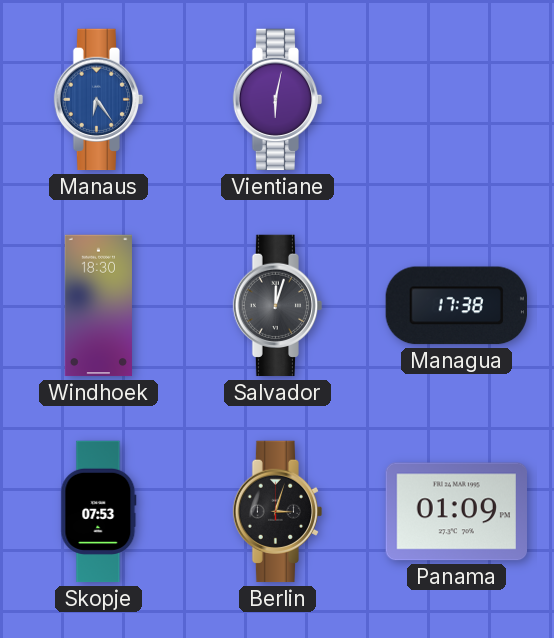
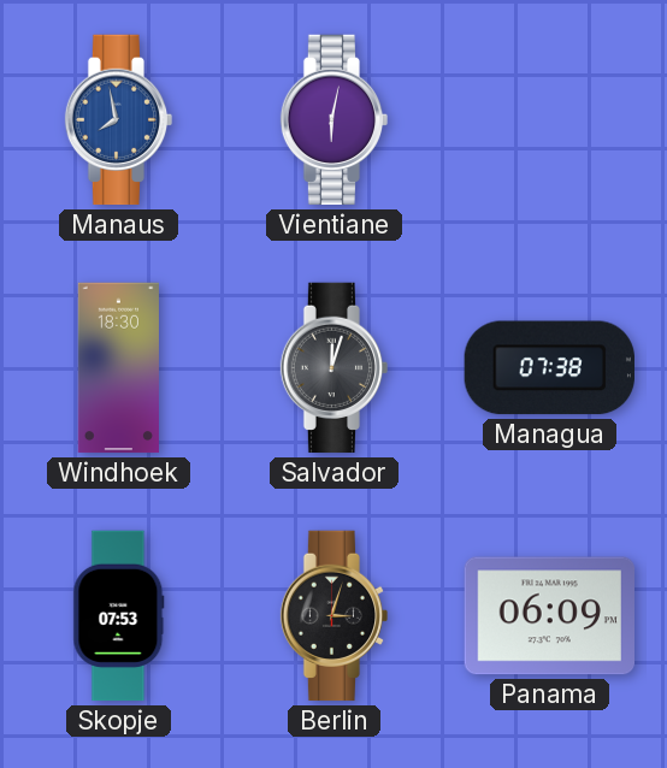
Manaus: 6:24 -> 7:58 (119, 120)
Managua: 17:38 -> 07:38 (549, 368)
Panama: 01:09 -> 06:09 (549, 616)
